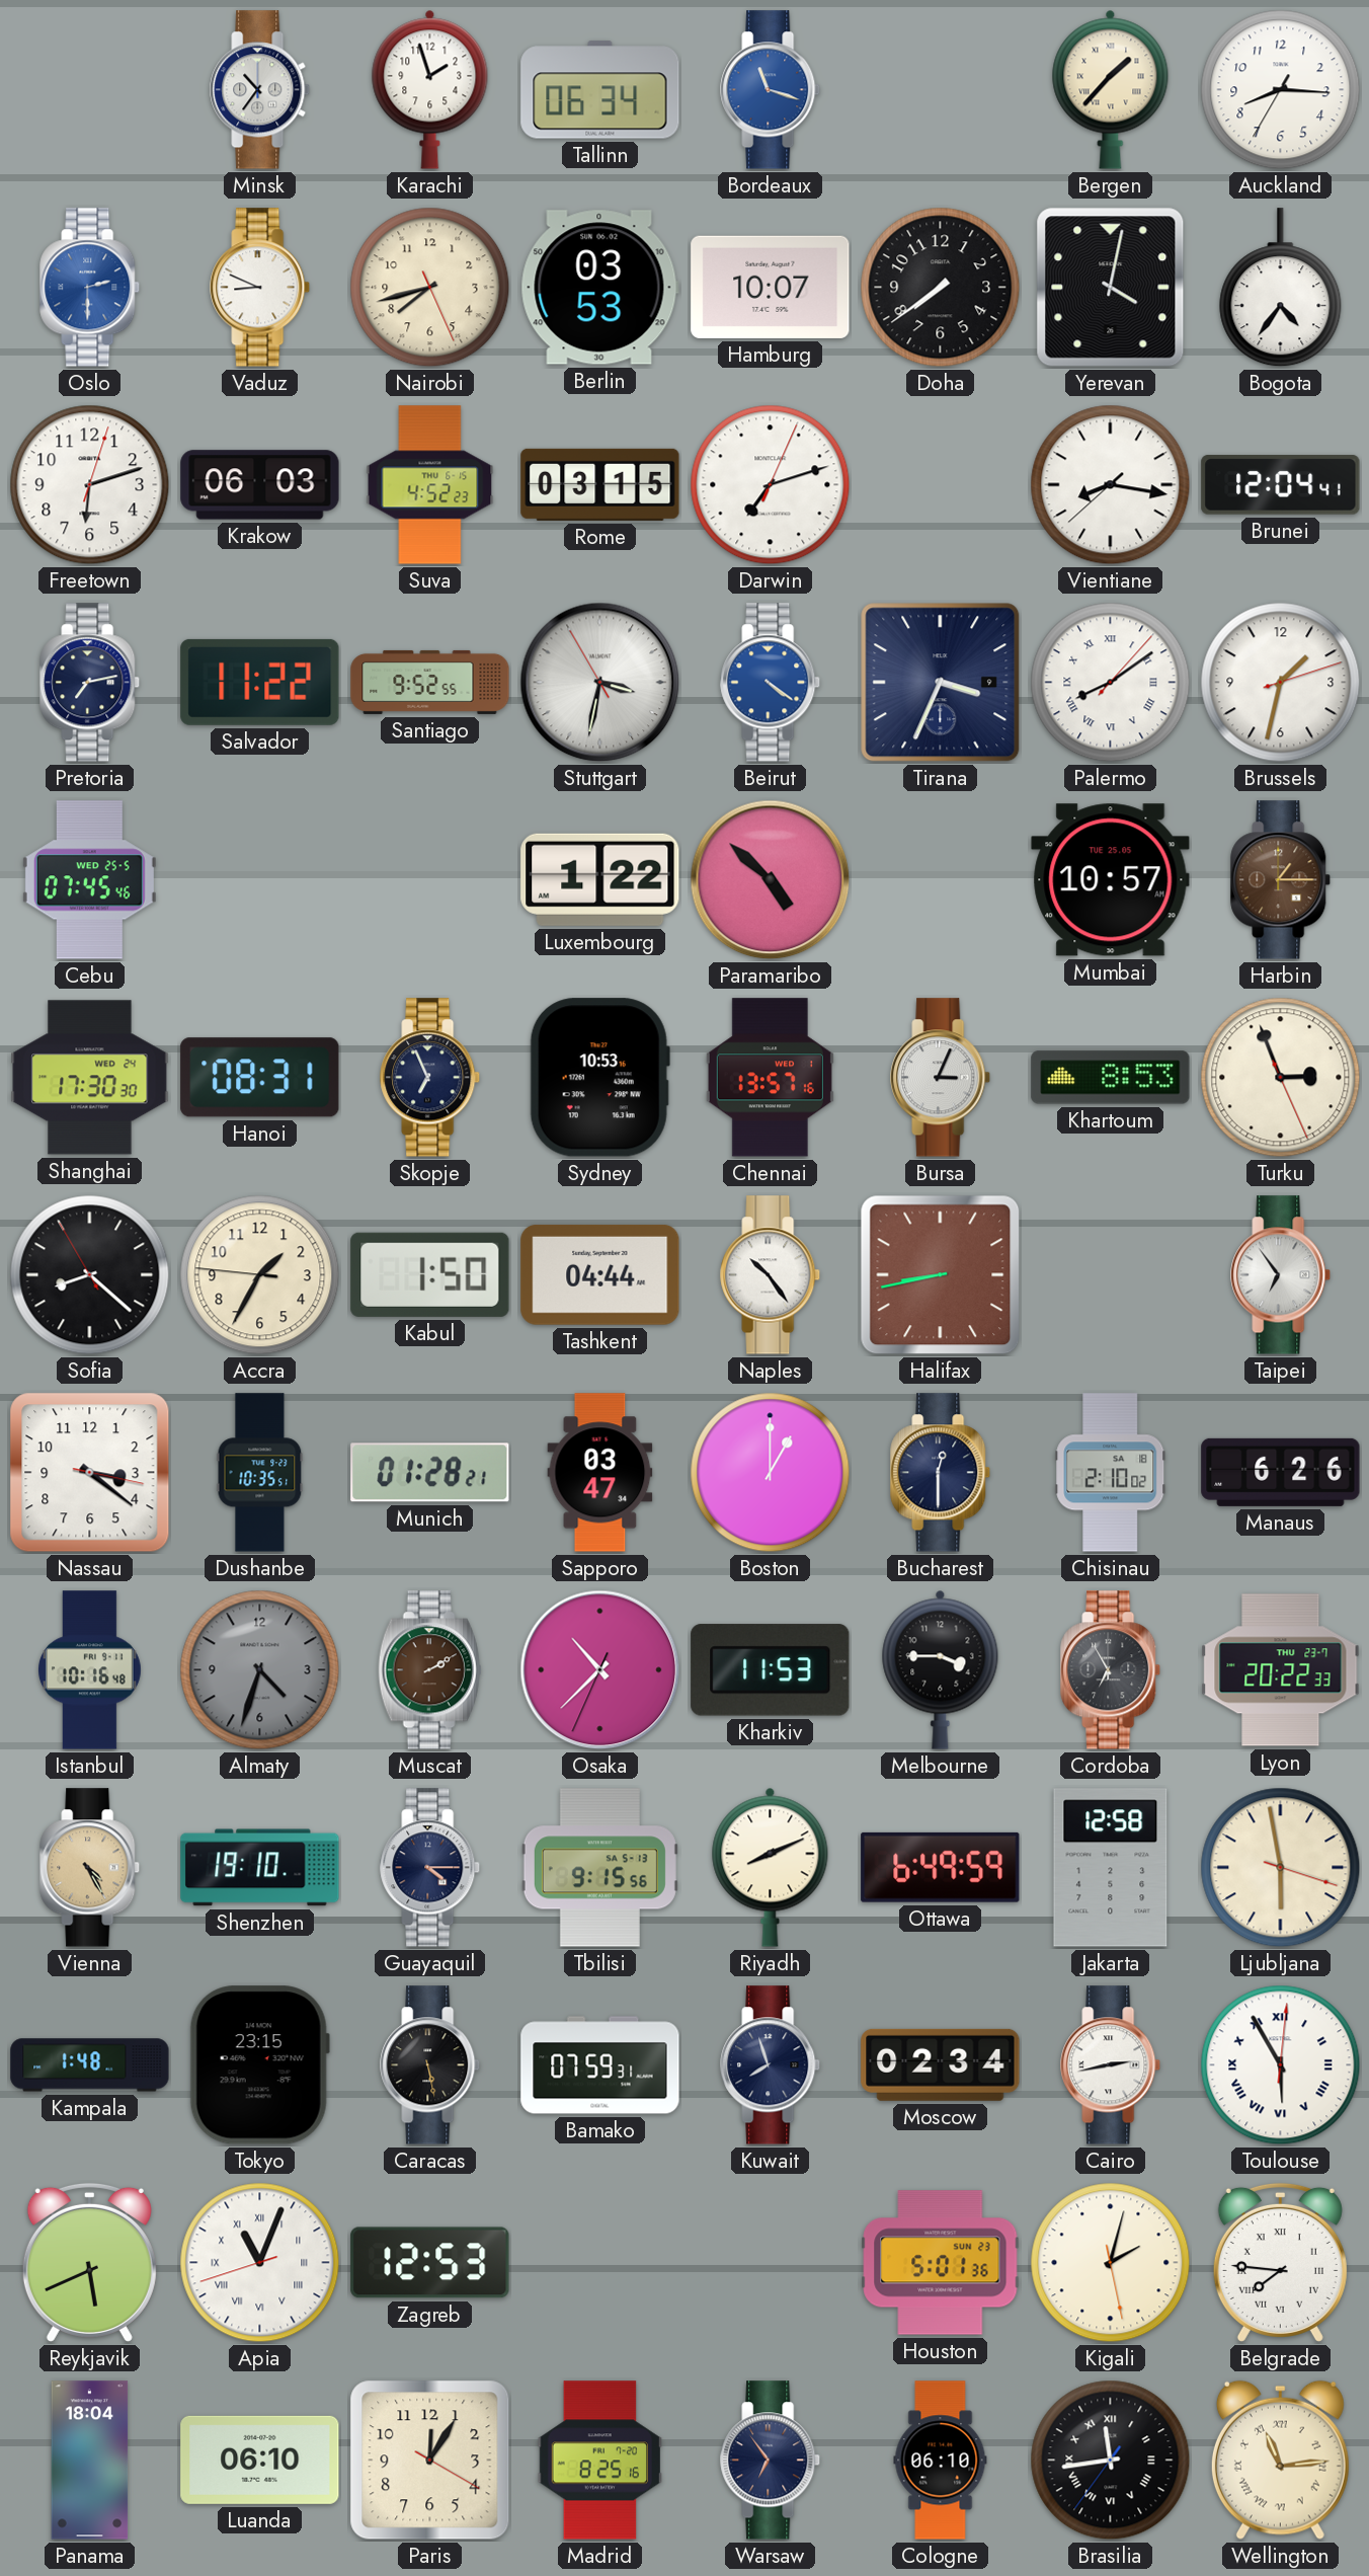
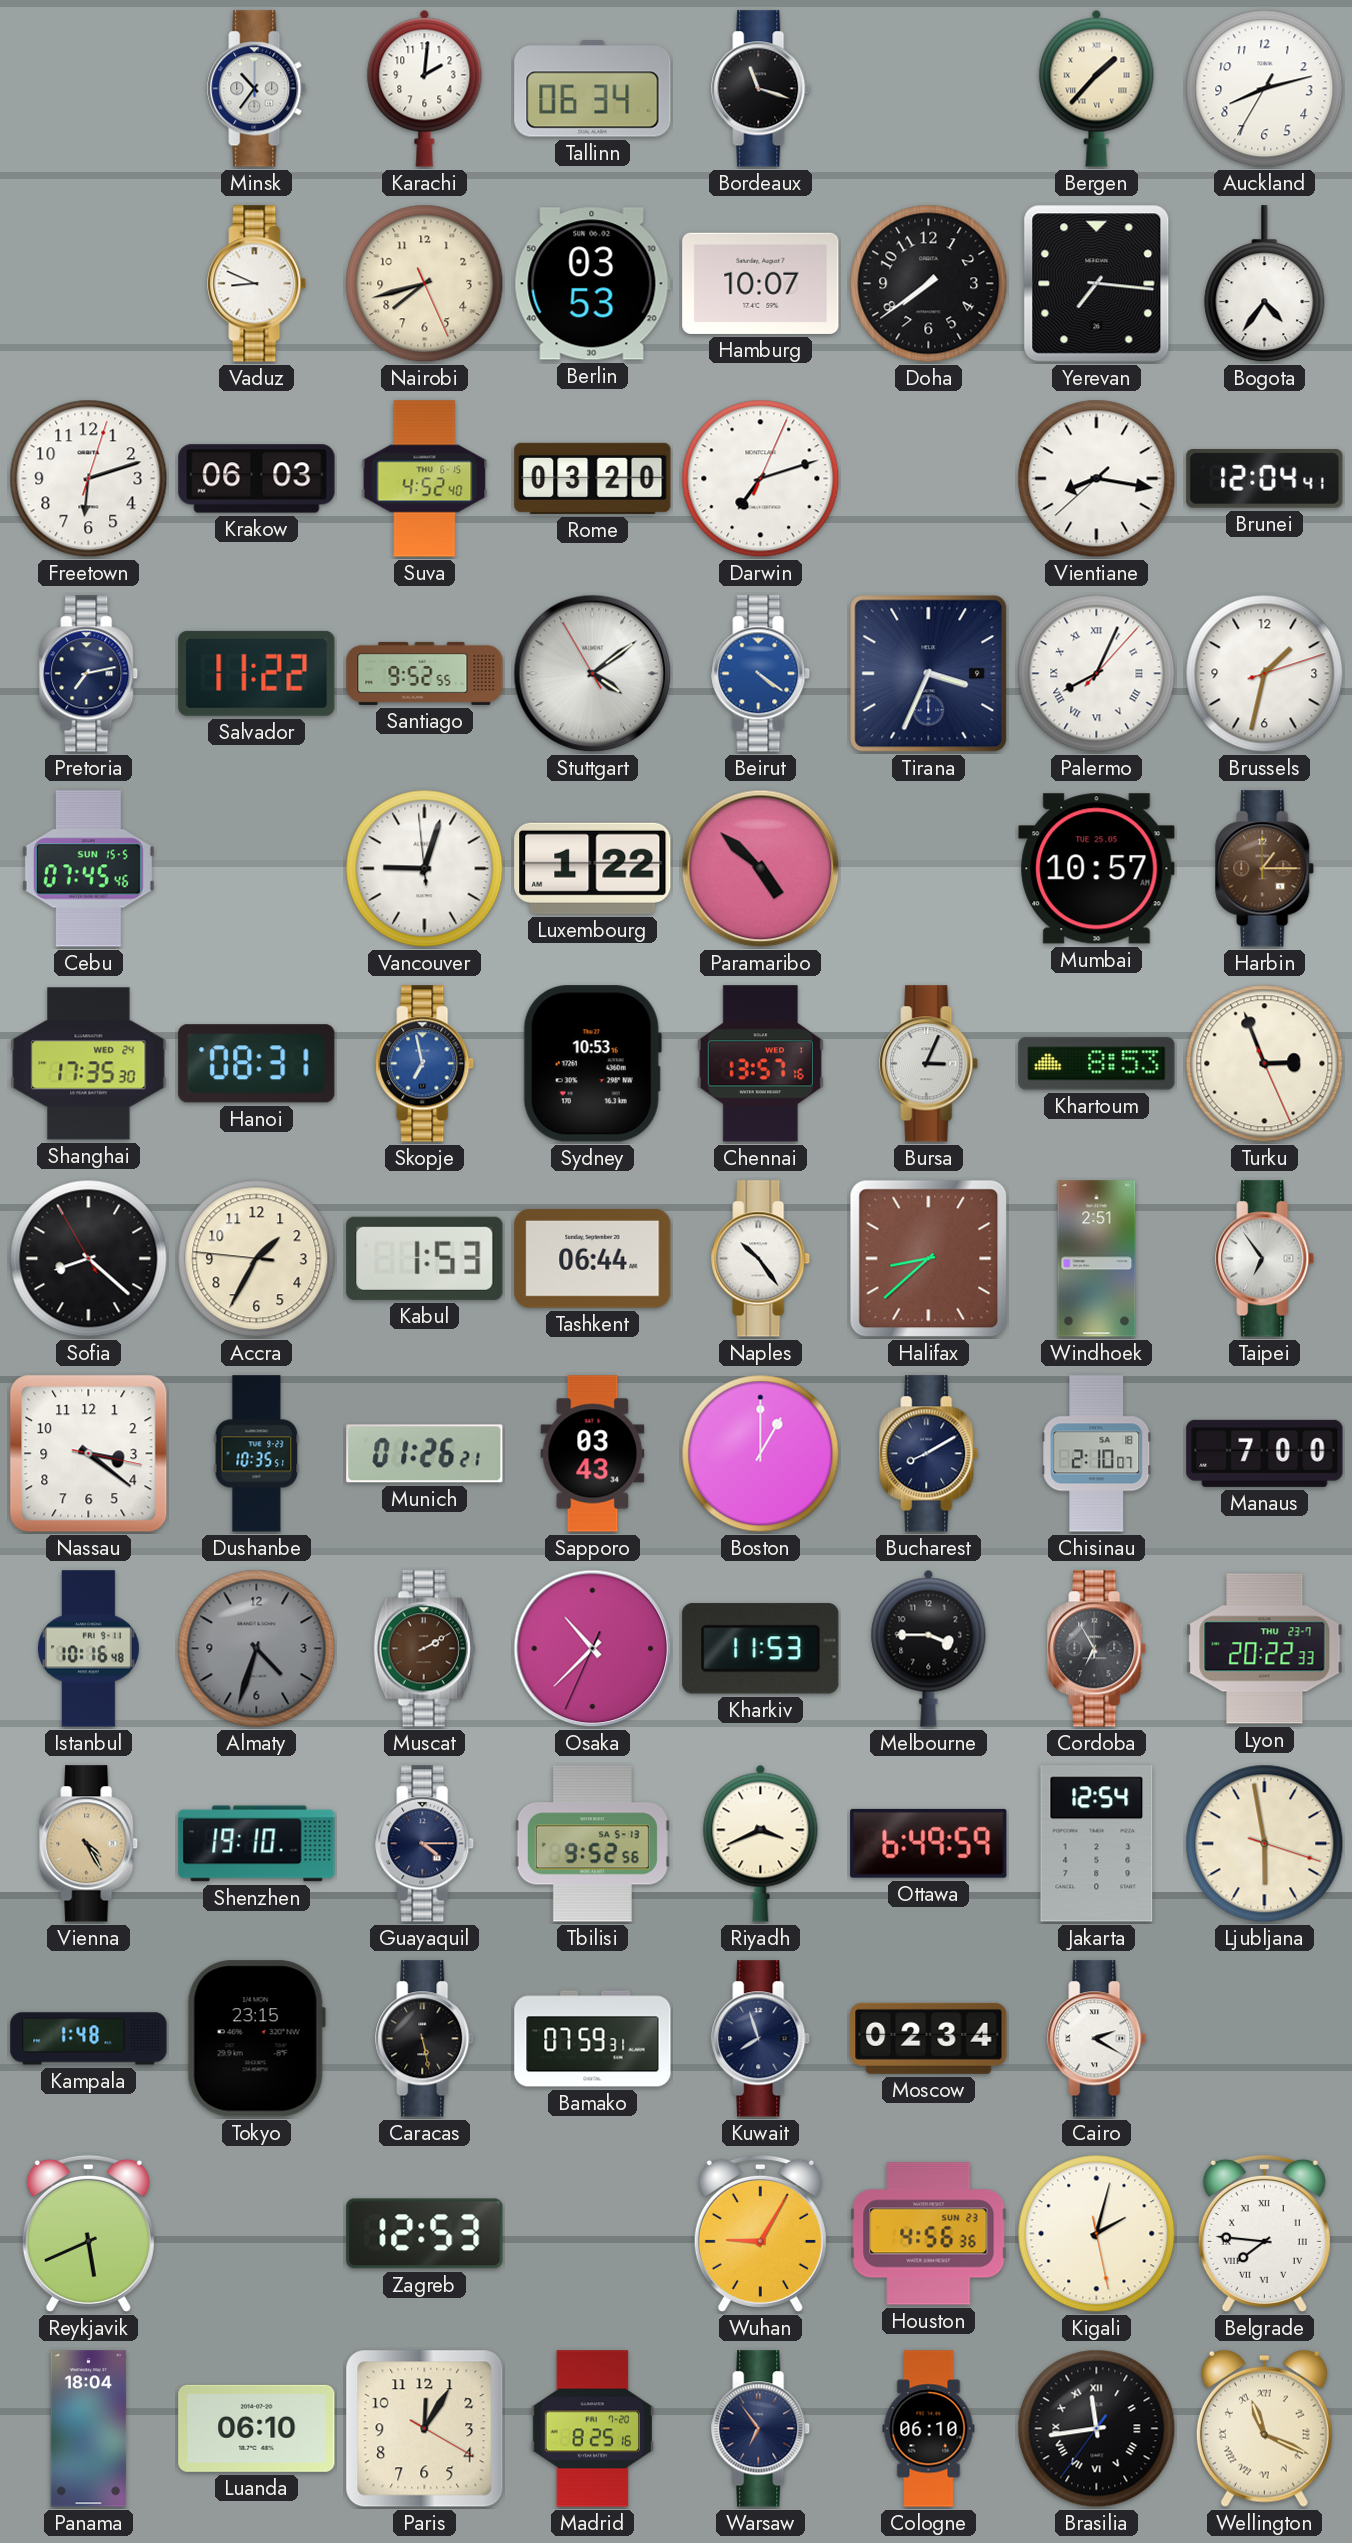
Karachi: 1:57 -> 2:01 (425, 88)
Bordeaux dial: blue -> black (761, 89)
Auckland: 8:15 -> 8:12 (1265, 89)
Oslo: 2:30 -> none (90, 288)
Yerevan: 4:02 -> 7:16 (1097, 284)
Suva: 4:52:23 -> 4:52:40 (425, 479)
Rome: 03:15 -> 03:20 (593, 478)
Stuttgart: 3:31 -> 4:08 (593, 674)
Palermo: 8:09 -> 8:04 (1097, 674)
Cebu date: WED 25-5 -> SUN 15-5 (88, 869)
Vancouver: none -> 9:02 (425, 869)
Shanghai: 17:30 -> 17:35 (89, 1064)
Skopje: 6:56 -> 6:58 (425, 1064)
Skopje dial: navy -> blue (425, 1064)
Kabul: 1:50 -> 1:53 (425, 1258)
Tashkent: 04:44 -> 06:44 (593, 1259)
Halifax: 8:43 -> 8:38 (929, 1259)
Windhoek: none -> 2:51 (1097, 1259)
Munich: 01:28 -> 01:26 (425, 1454)
Sapporo: 03:47 -> 03:43 (593, 1454)
Bucharest: 12:30 -> 8:10 (929, 1454)
Chisinau: 2:10:02 -> 2:10:07 (1097, 1454)
Manaus: 6:26 -> 7:00 (1265, 1453)
Tbilisi: 9:15 -> 9:52 (592, 1844)
Riyadh: 8:11 -> 3:41 (761, 1843)
Jakarta: 12:58 -> 12:54 (1097, 1844)
Cairo: 2:43 -> 2:20 (1097, 2039)
Toulouse: 5:55 -> none (1281, 2065)
Apia: 11:03 -> none (260, 2263)
Wuhan: none -> 9:05 (760, 2233)
Houston: 5:01 -> 4:56 (929, 2234)
Wellington: 11:14 -> 11:19 (1264, 2428)
